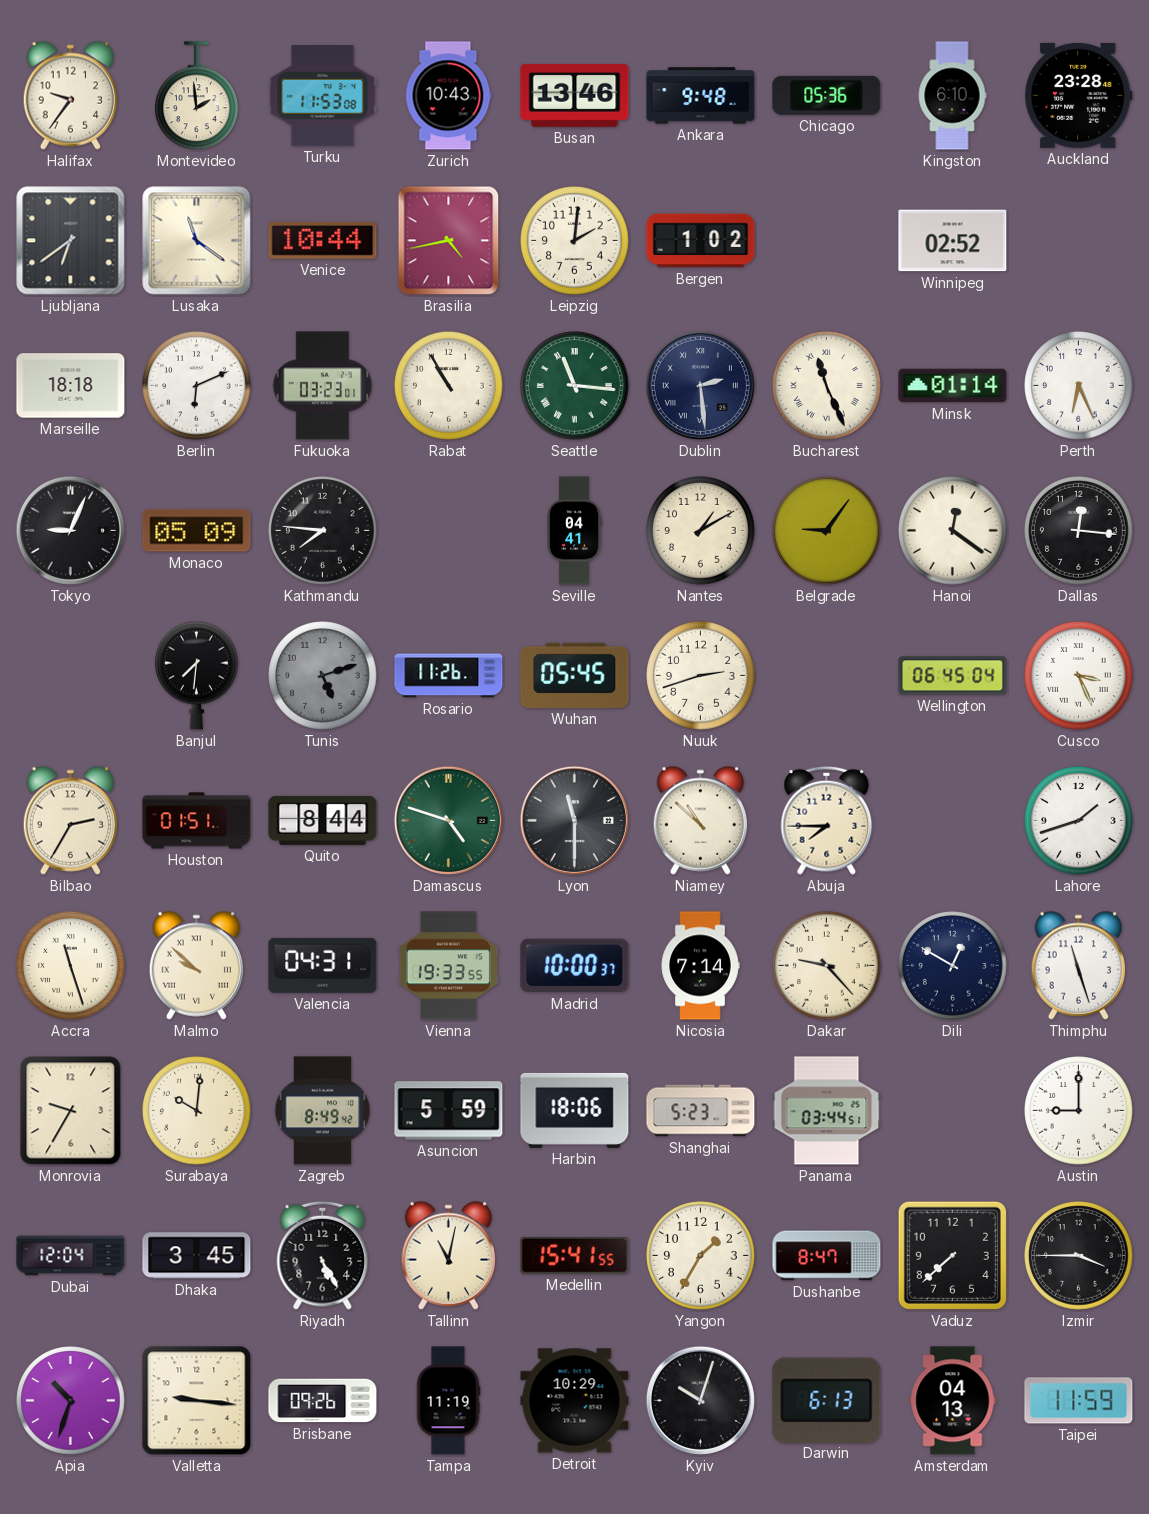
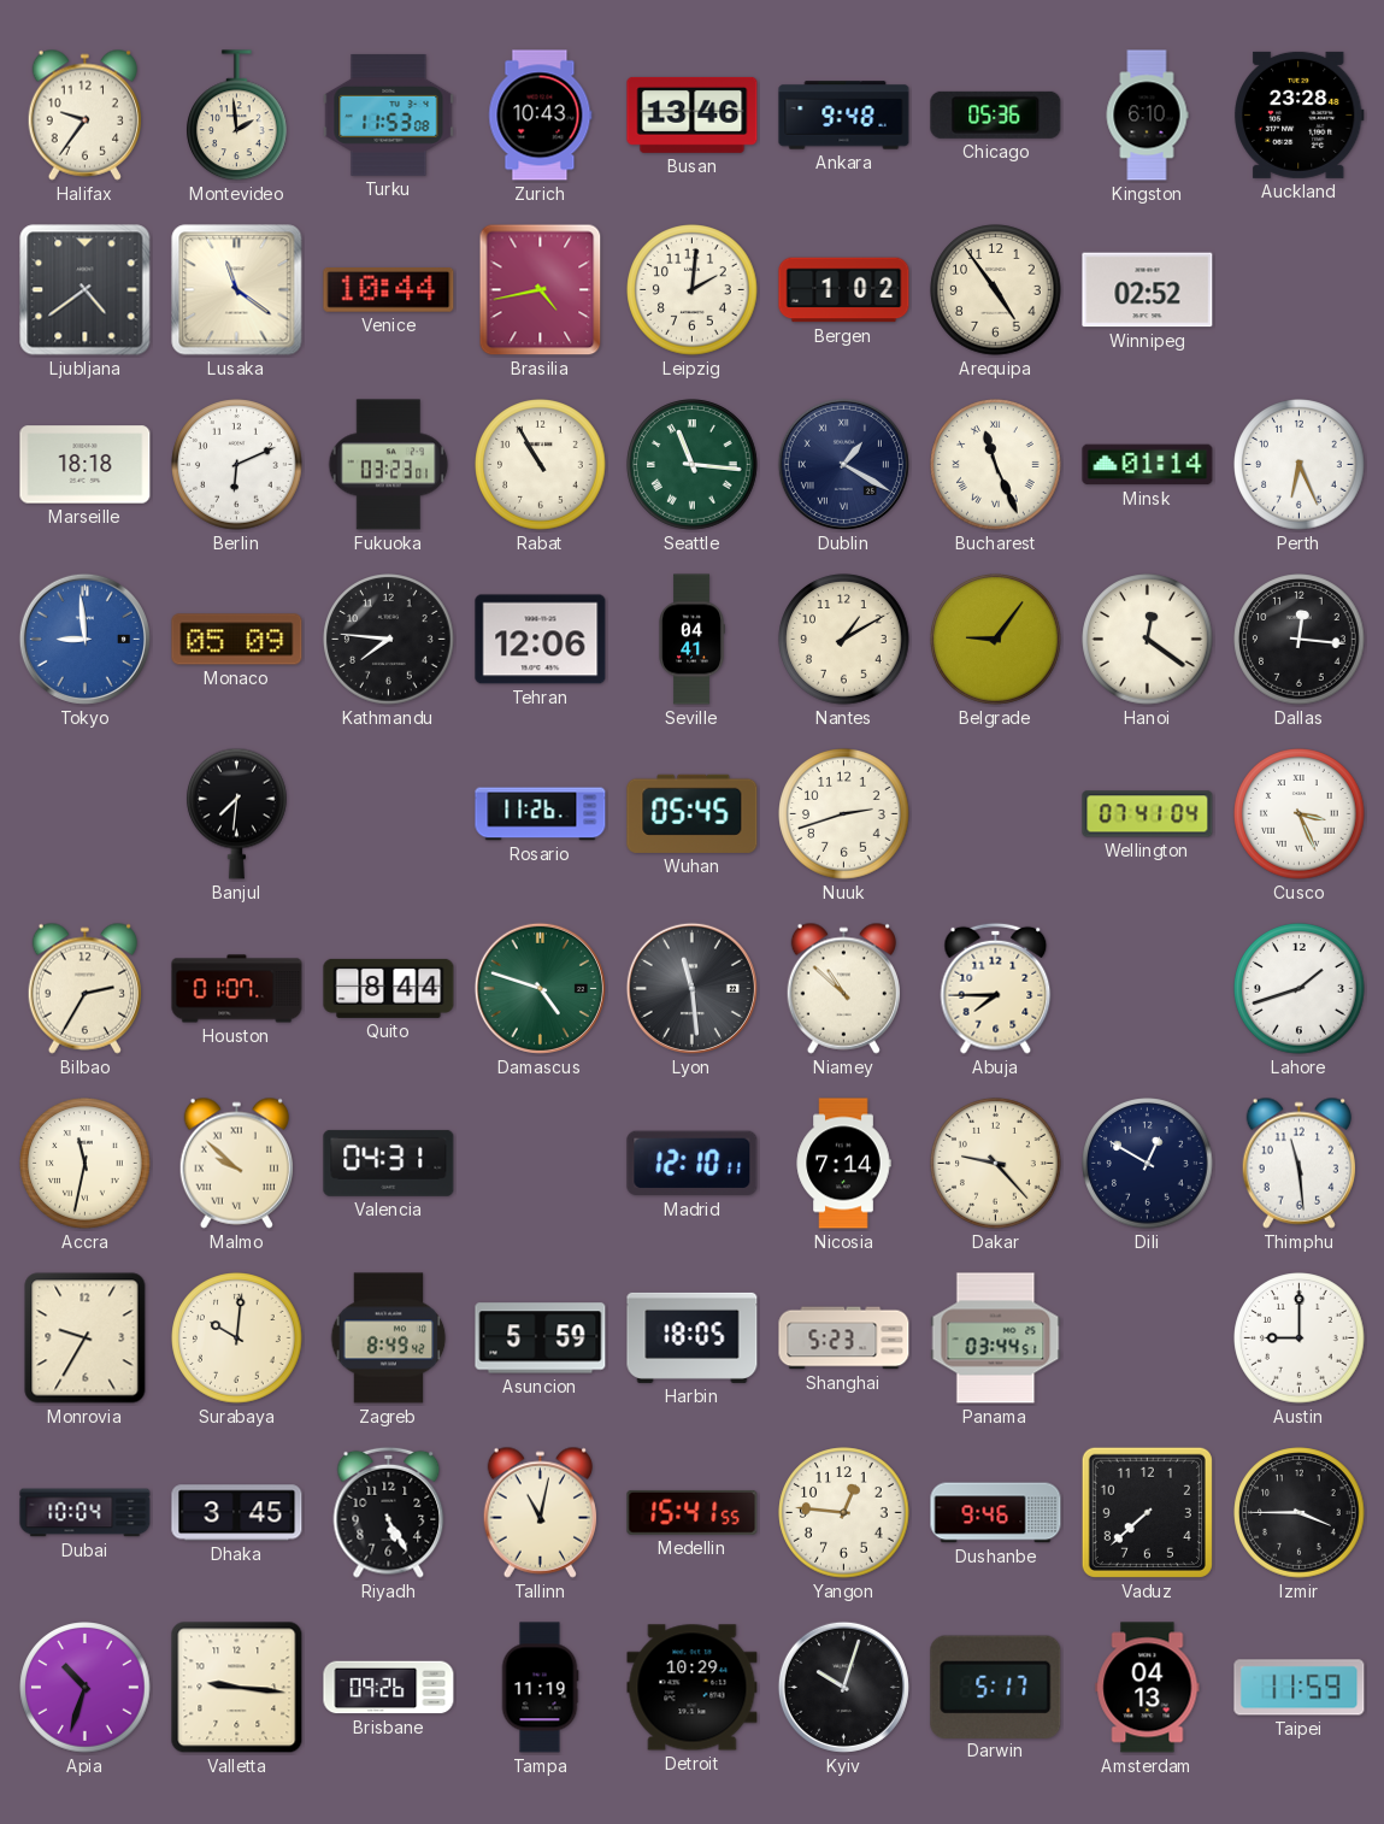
Ljubljana: 6:39 -> 4:39 (86, 290)
Arequipa: none -> 4:54 (996, 290)
Dublin: 2:29 -> 1:20 (843, 464)
Tokyo: 9:04 -> 8:59 (84, 639)
Tokyo dial: black -> blue (84, 639)
Tehran: none -> 12:06 (541, 640)
Tunis: 5:12 -> none (323, 676)
Wellington: 06:45 -> 07:41 (1148, 814)
Houston: 01:51 -> 01:07 (237, 989)
Lyon: 11:30 -> 11:29 (691, 988)
Accra: 11:27 -> 11:32 (86, 1164)
Vienna: 19:33 -> none (448, 966)
Madrid: 10:00 -> 12:10 (693, 1164)
Thimphu: 11:27 -> 11:29 (1298, 1163)
Harbin: 18:06 -> 18:05 (693, 1337)
Dubai: 12:04 -> 10:04 (86, 1513)
Yangon: 1:35 -> 12:46 (844, 1513)
Dushanbe: 8:47 -> 9:46 (996, 1513)
Darwin: 6:13 -> 5:17 (996, 1687)
